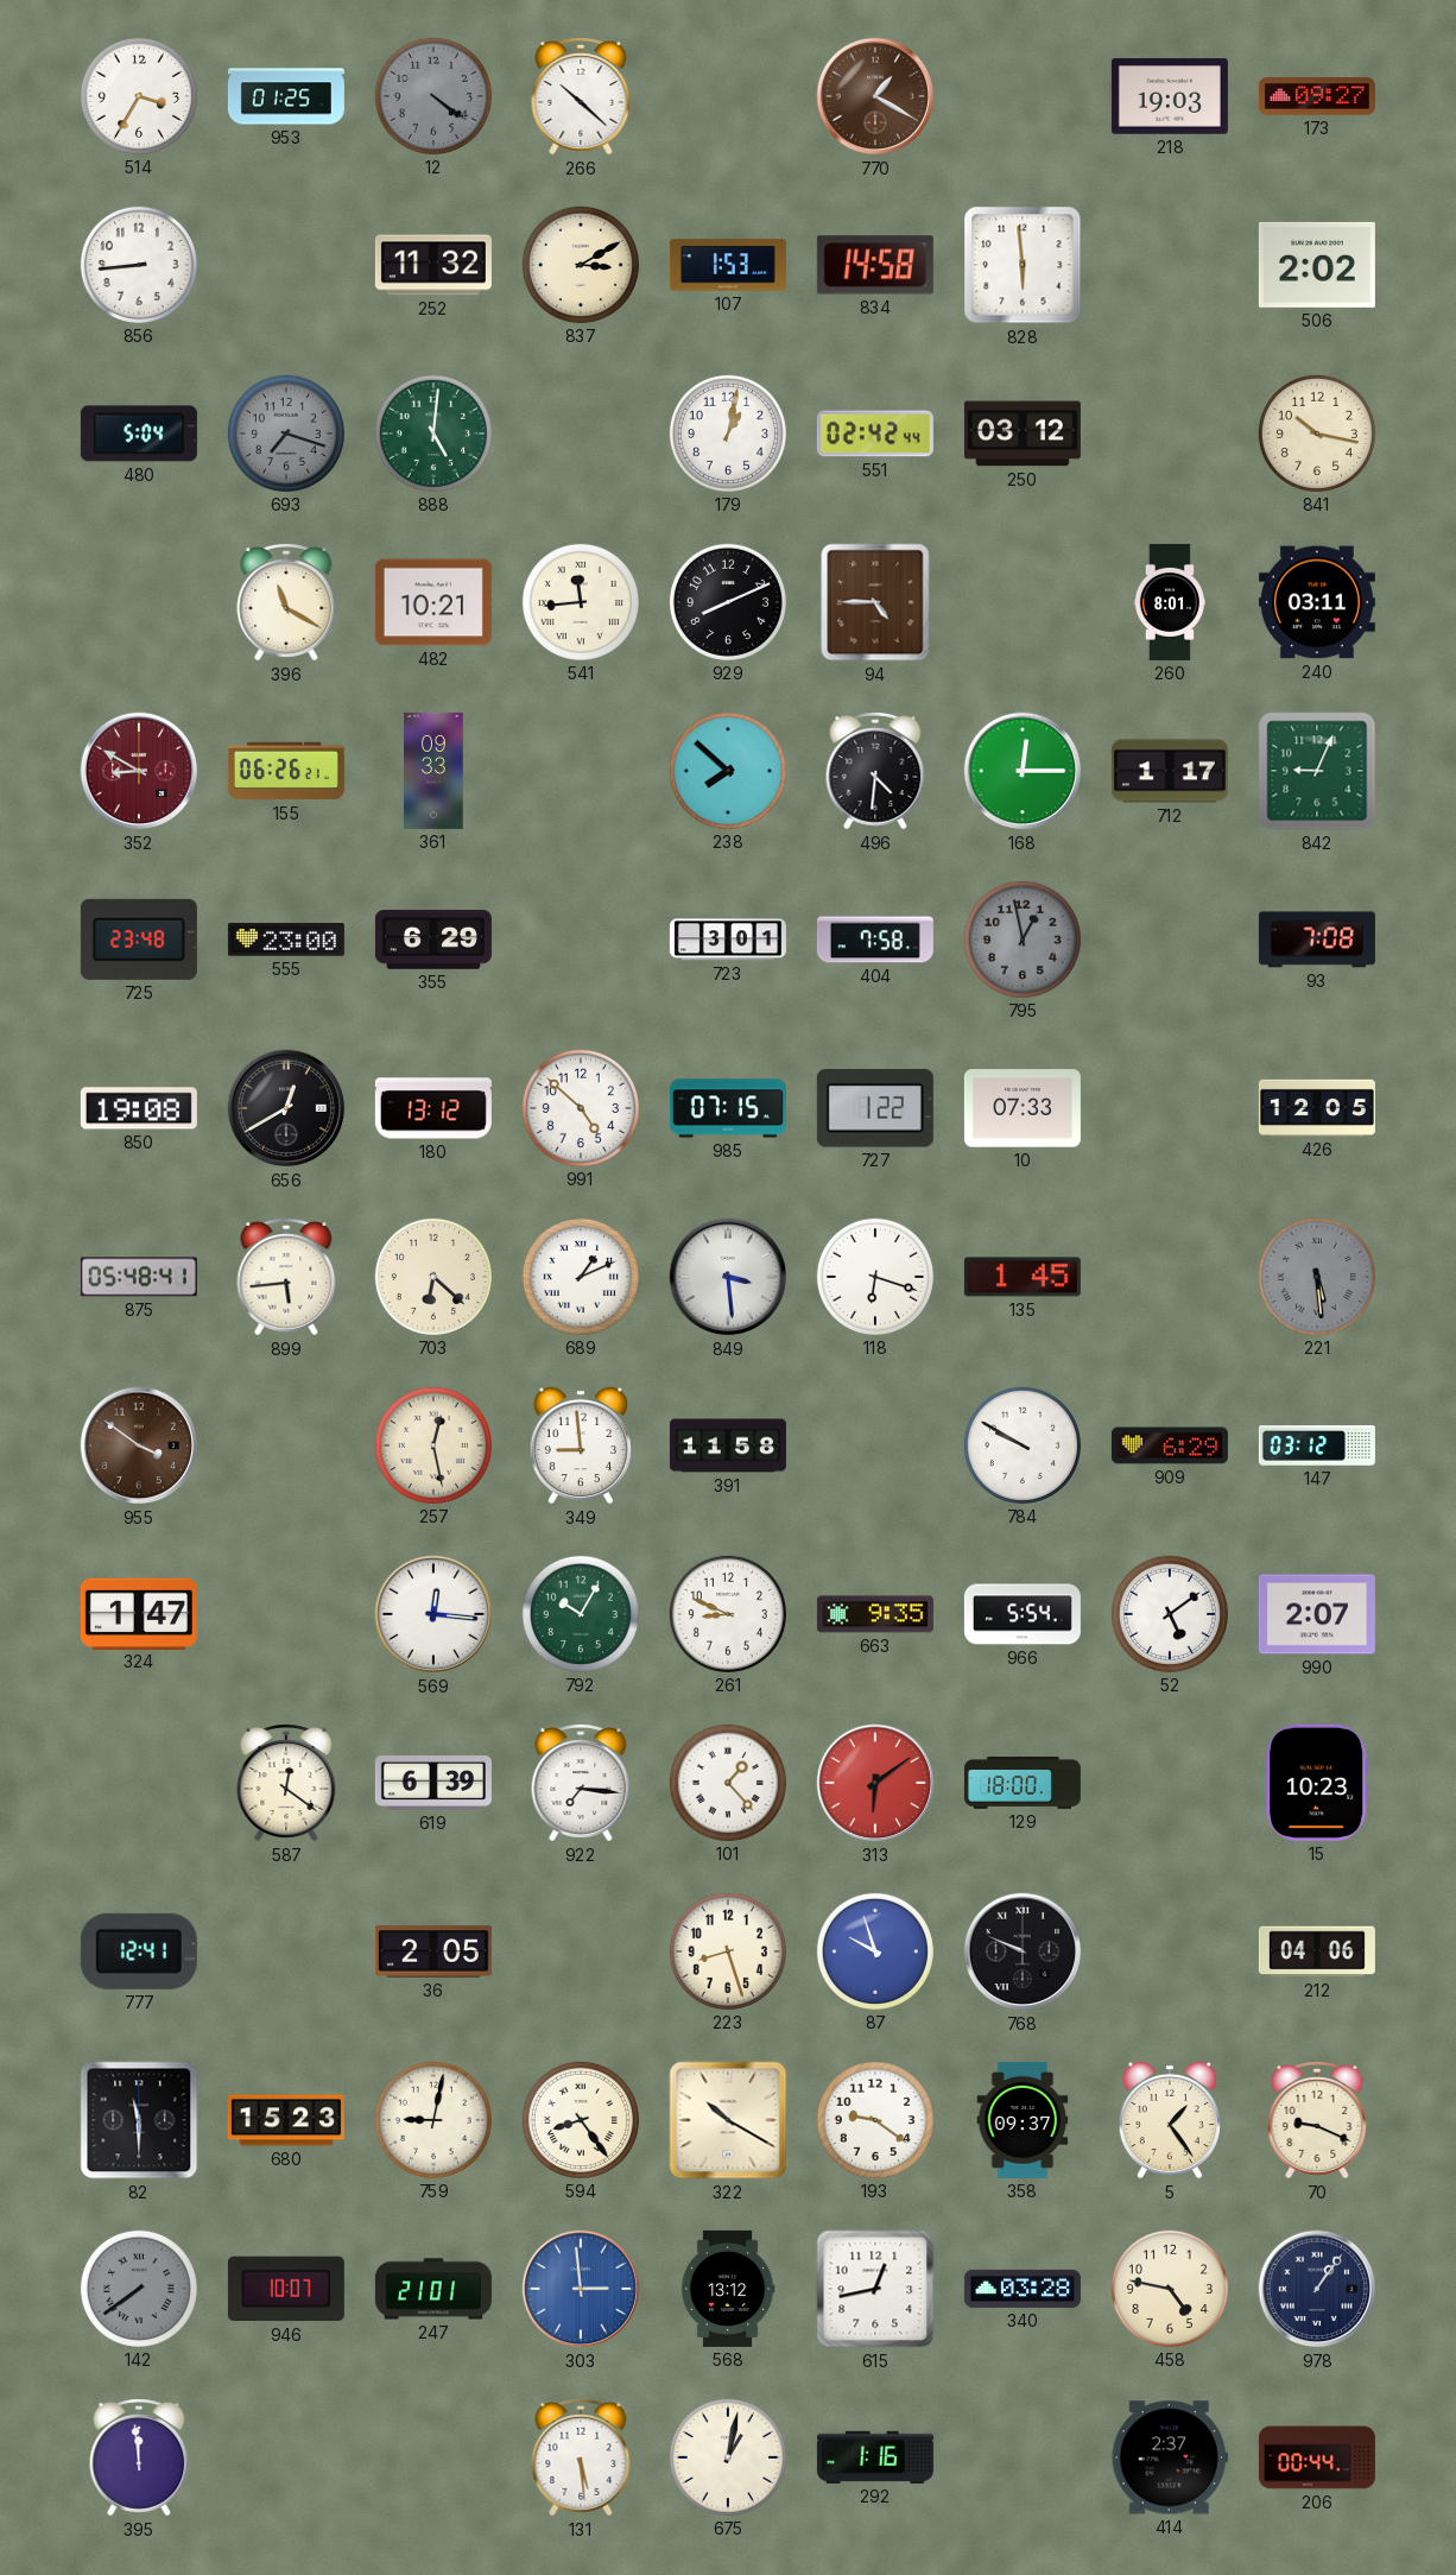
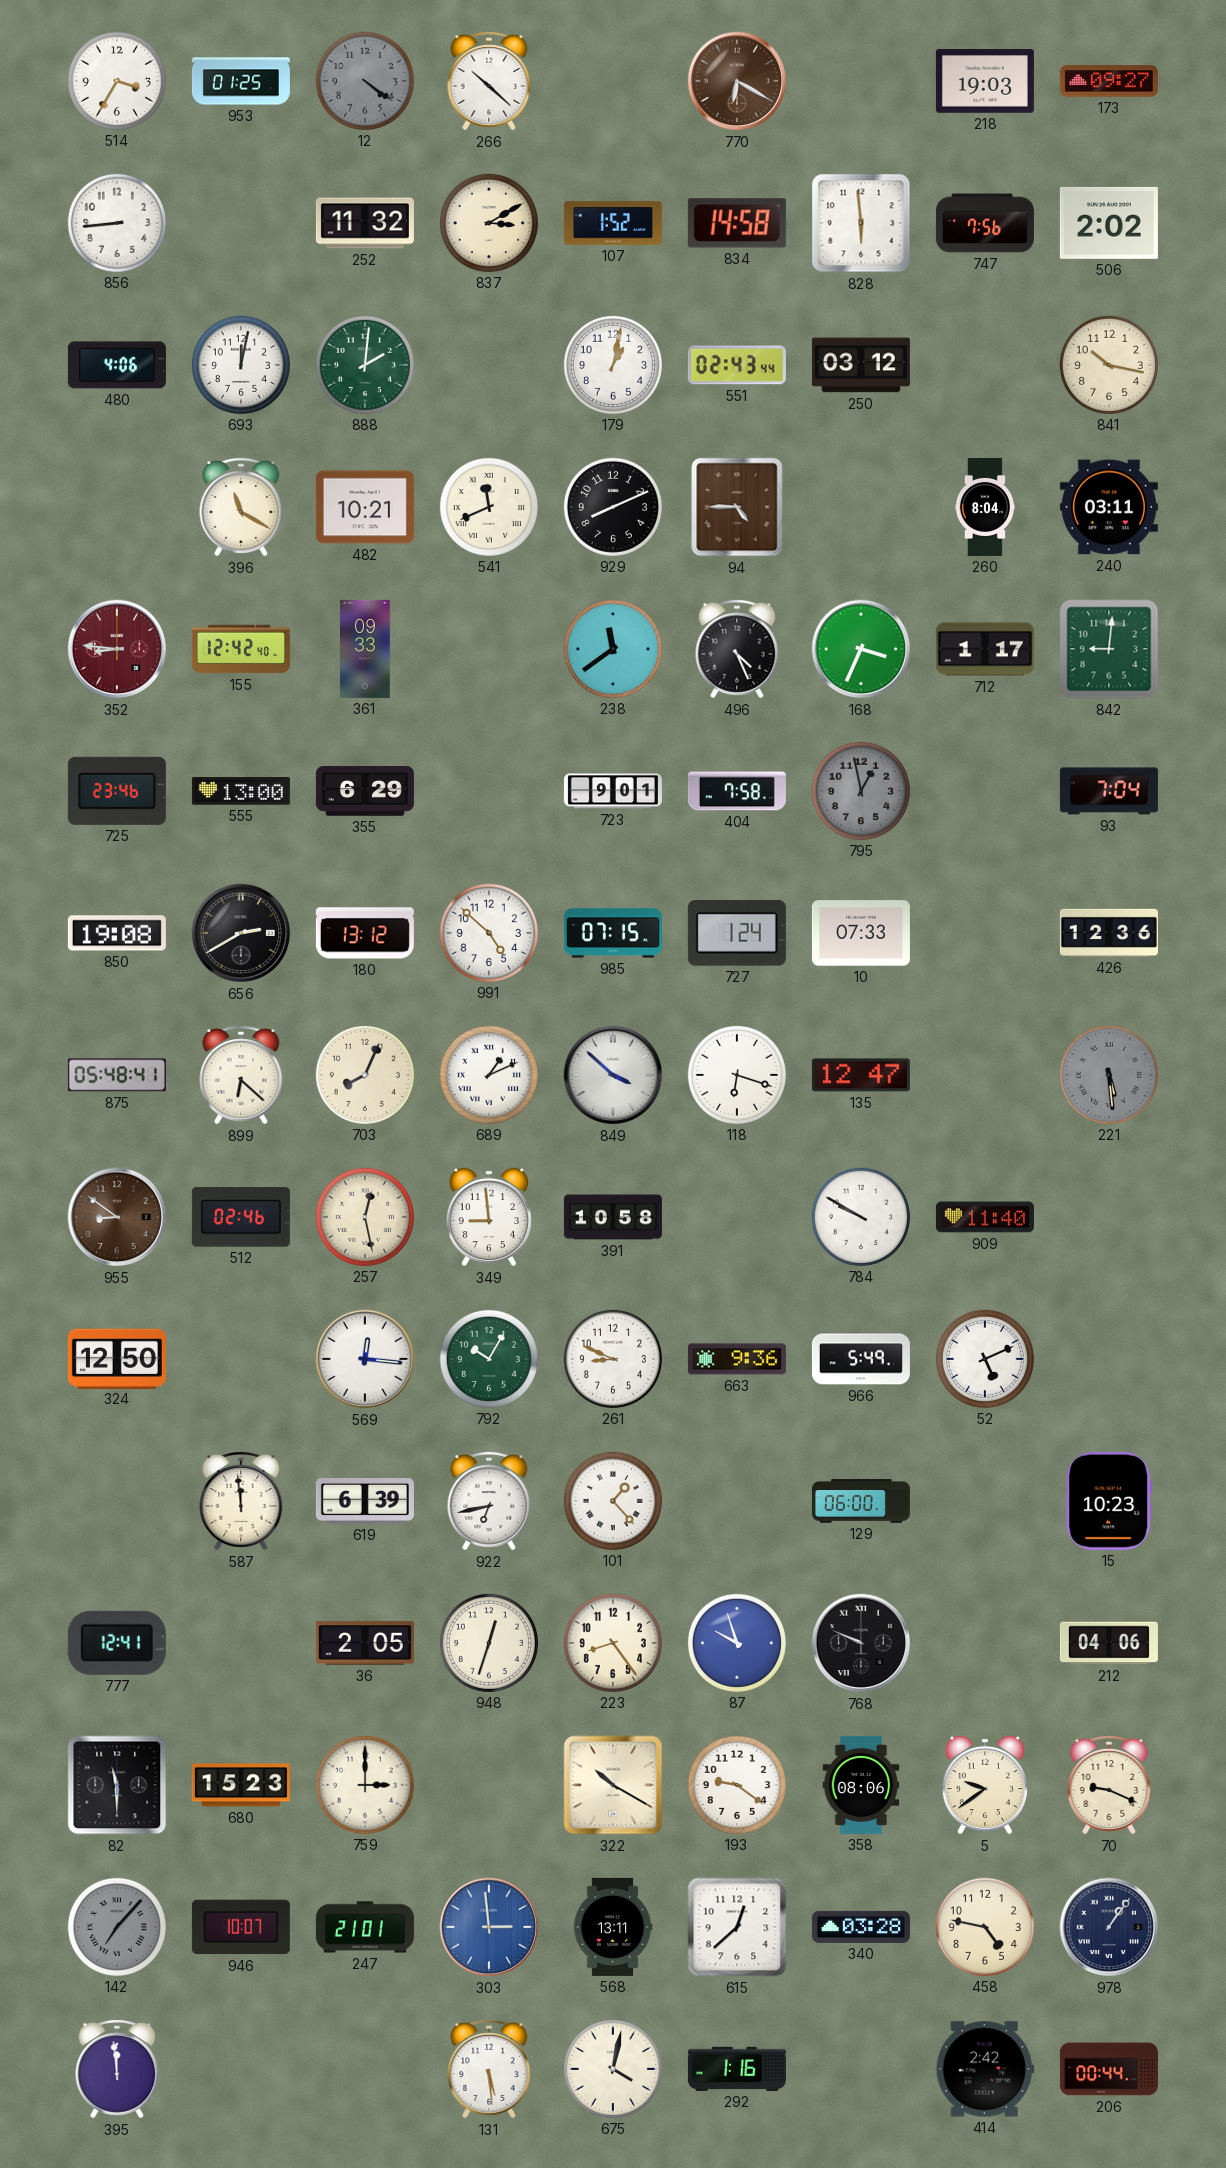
770: 1:20 -> 6:20 (737, 81)
107: 1:53 -> 1:52 (613, 223)
747: none -> 7:56 (985, 223)
480: 5:04 -> 4:06 (117, 365)
693: 7:18 -> 12:02 (241, 365)
693 dial: grey -> white (241, 365)
888: 5:01 -> 2:01 (365, 365)
551: 02:42 -> 02:43 (737, 365)
541: 11:44 -> 11:41 (489, 507)
260: 8:01 -> 8:04 (985, 507)
352: 8:50 -> 8:46 (117, 649)
155: 06:26 -> 12:42 (241, 649)
238: 7:52 -> 11:39 (613, 649)
496: 4:31 -> 4:26 (737, 650)
168: 12:15 -> 3:34 (861, 649)
842: 9:04 -> 9:01 (1109, 649)
725: 23:48 -> 23:46 (117, 791)
555: 23:00 -> 13:00 (241, 791)
723: 3:01 -> 9:01 (613, 791)
93: 7:08 -> 7:04 (1109, 791)
656: 12:40 -> 2:40 (241, 933)
727: 1:22 -> 1:24 (737, 934)
426: 12:05 -> 12:36 (1109, 933)
899: 5:44 -> 6:22 (241, 1076)
703: 6:22 -> 8:04 (365, 1075)
849: 3:29 -> 3:52 (613, 1075)
135: 1:45 -> 12:47 (861, 1075)
955: 3:51 -> 8:51 (117, 1217)
512: none -> 02:46 (241, 1217)
391: 11:58 -> 10:58 (613, 1217)
909: 6:29 -> 11:40 (985, 1217)
147: 03:12 -> none (1317, 1445)
324: 1:47 -> 12:50 (117, 1358)
663: 9:35 -> 9:36 (737, 1359)
966: 5:54 -> 5:49 (861, 1359)
52: 5:09 -> 5:11 (985, 1359)
990: 2:07 -> none (1317, 1614)
587: 12:21 -> 11:59 (241, 1502)
922: 7:16 -> 6:43 (489, 1502)
313: 6:09 -> none (875, 1783)
129: 18:00 -> 06:00 (861, 1501)
948: none -> 12:33 (489, 1643)
223: 8:27 -> 8:24 (613, 1643)
759: 9:02 -> 3:00 (365, 1785)
594: 8:24 -> none (581, 2120)
358: 09:37 -> 08:06 (861, 1785)
5: 1:24 -> 9:39 (985, 1785)
142: 7:39 -> 7:07 (117, 1927)
568: 13:12 -> 13:11 (613, 1927)
615: 12:43 -> 12:38 (737, 1927)
675: 1:02 -> 4:02 (613, 2069)
414: 2:37 -> 2:42 (985, 2069)
